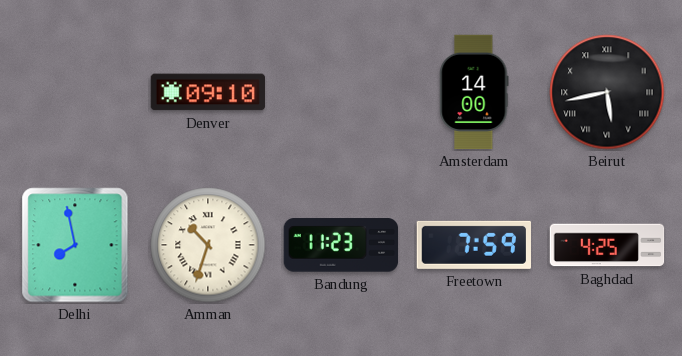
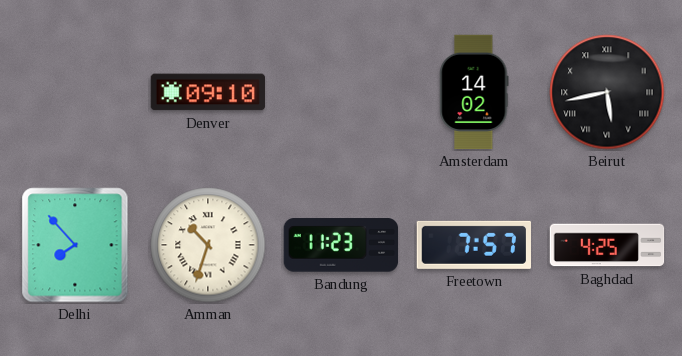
Amsterdam: 14:00 -> 14:02 (474, 92)
Delhi: 7:58 -> 7:53 (75, 245)
Freetown: 7:59 -> 7:57 (473, 245)
